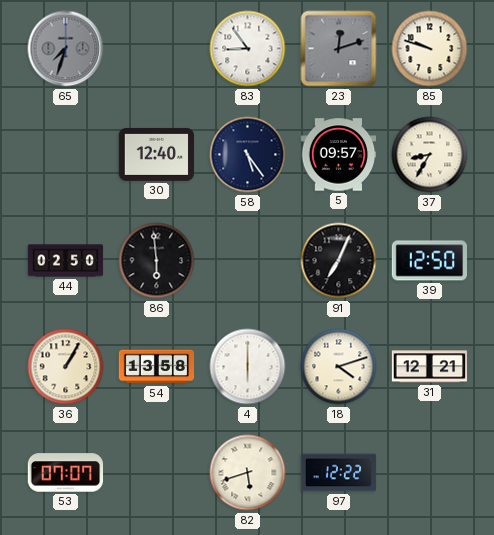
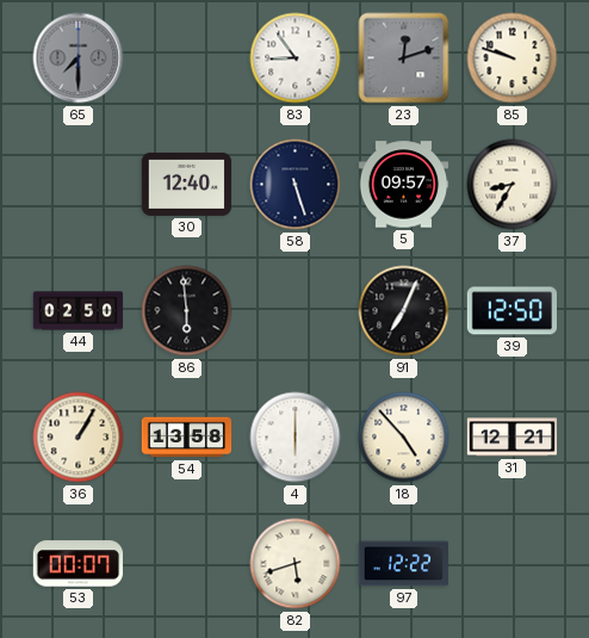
65: 7:33 -> 7:30 (79, 58)
58: 5:24 -> 5:27 (296, 185)
18: 4:12 -> 4:53 (404, 438)
53: 07:07 -> 00:07 (79, 564)
